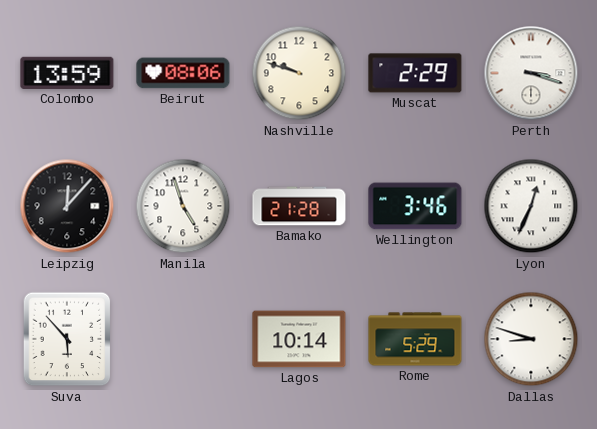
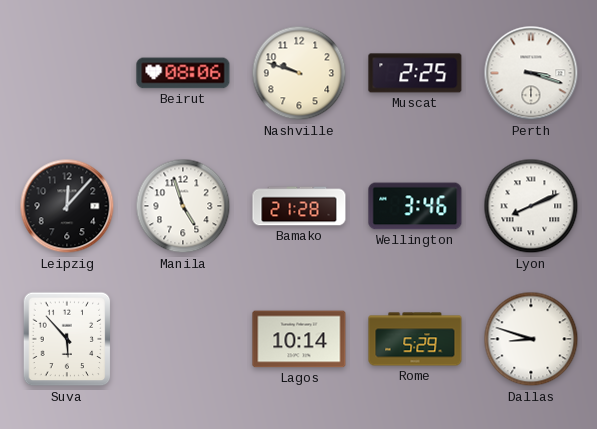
Colombo: 13:59 -> none (67, 73)
Muscat: 2:29 -> 2:25 (415, 73)
Lyon: 12:34 -> 8:11 (531, 206)
